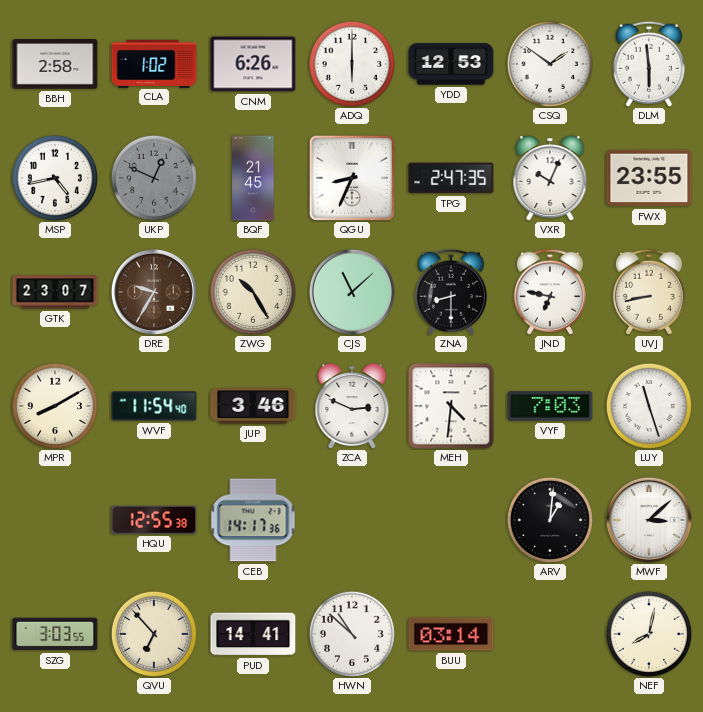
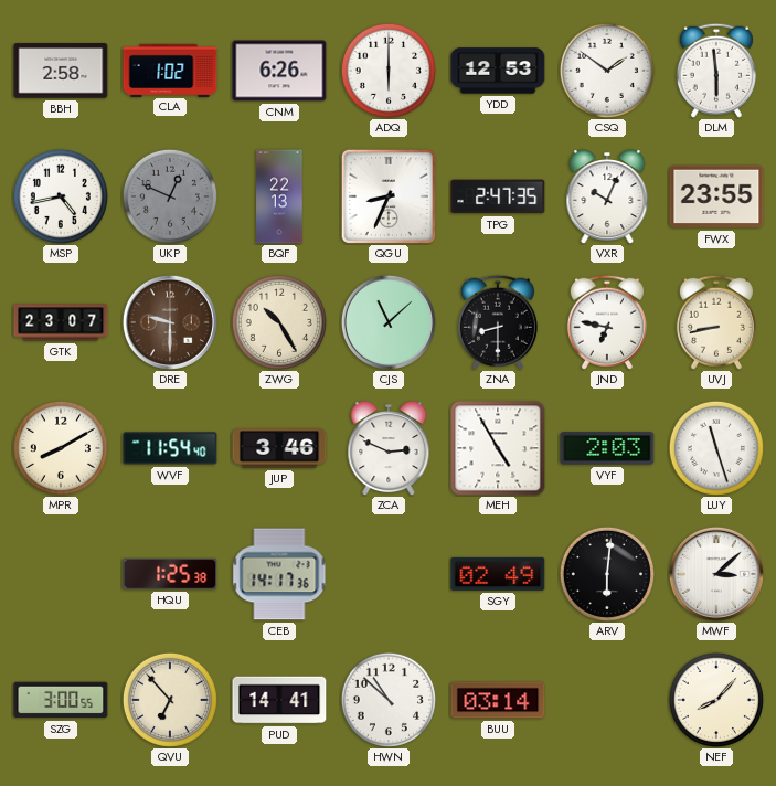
BQF: 21:45 -> 22:13 (279, 197)
DRE: 9:35 -> 9:30 (170, 322)
MEH: 4:31 -> 4:55 (498, 448)
VYF: 7:03 -> 2:03 (607, 448)
HQU: 12:55 -> 1:25 (170, 574)
SGY: none -> 02:49 (498, 574)
ARV: 1:01 -> 6:01 (607, 574)
SZG: 3:03 -> 3:00 (61, 700)
NEF: 8:02 -> 8:07 (716, 700)
